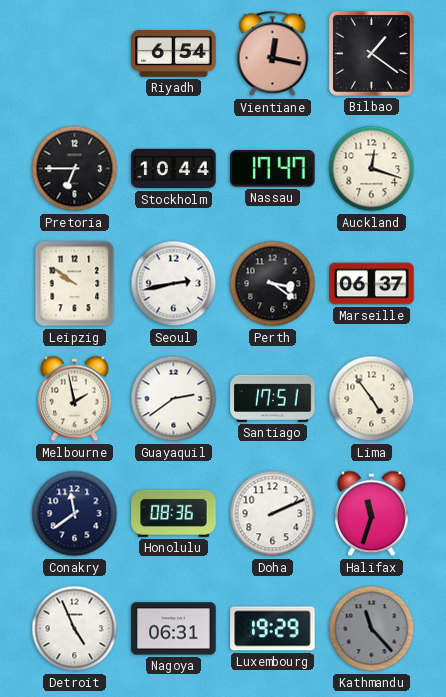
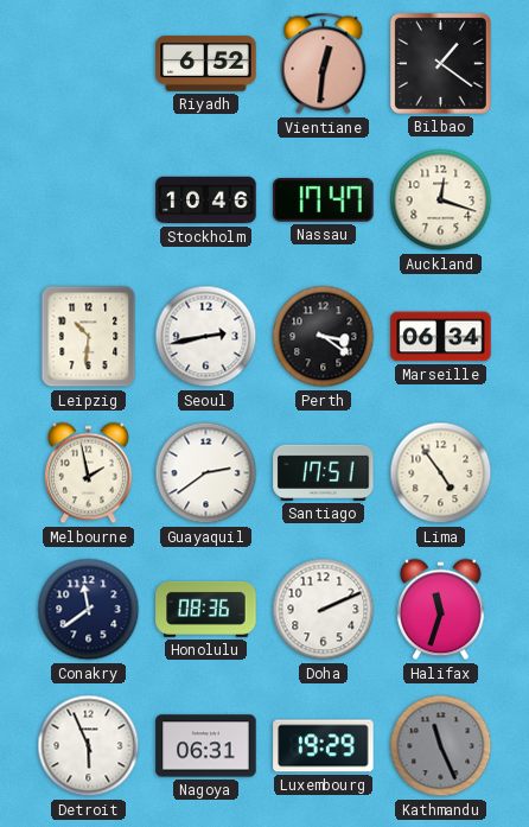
Riyadh: 6:54 -> 6:52 (206, 64)
Vientiane: 12:17 -> 12:31 (324, 64)
Pretoria: 6:45 -> none (75, 169)
Stockholm: 10:44 -> 10:46 (206, 201)
Leipzig: 9:51 -> 10:31 (89, 337)
Marseille: 06:37 -> 06:34 (441, 337)
Detroit: 4:56 -> 5:56 (89, 746)
Kathmandu: 11:23 -> 11:26 (441, 746)
